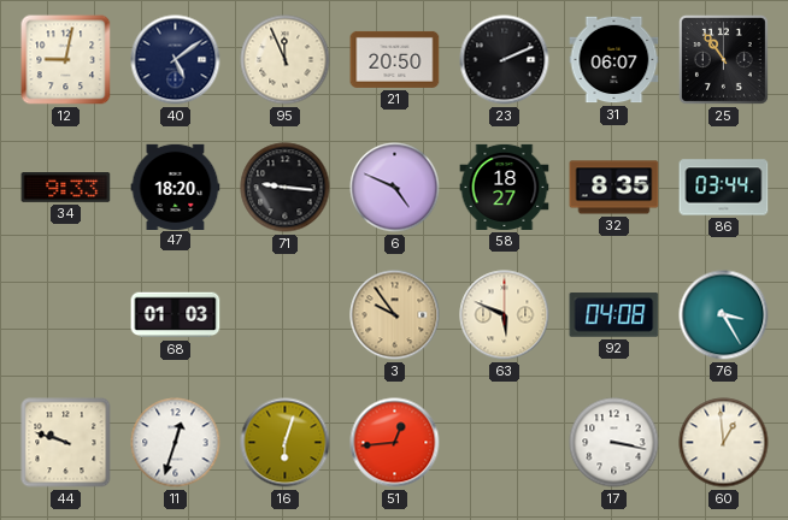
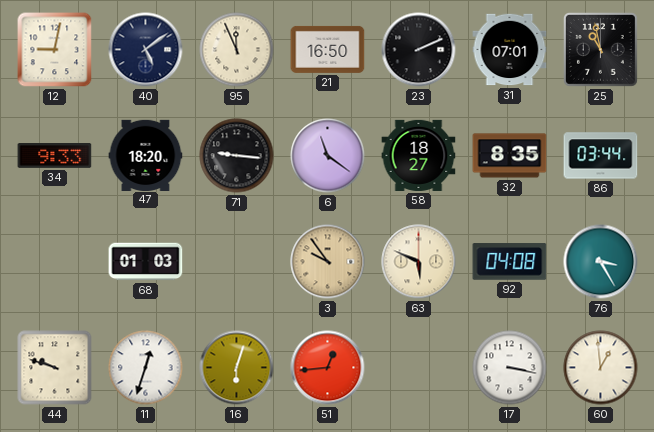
21: 20:50 -> 16:50 (328, 49)
31: 06:07 -> 07:01 (510, 50)
25: 10:54 -> 10:58 (600, 49)
6: 4:49 -> 11:21 (328, 156)
